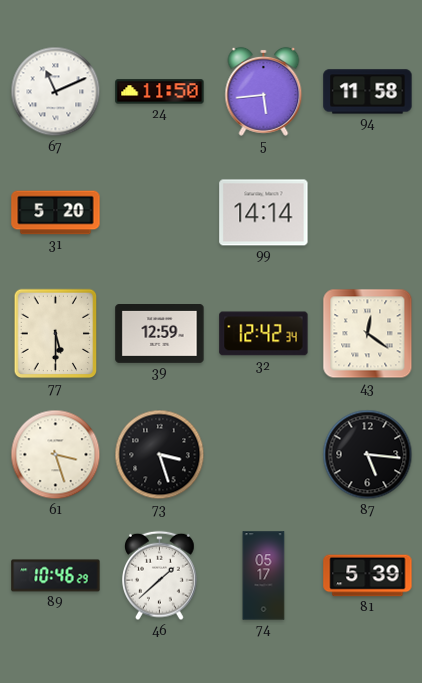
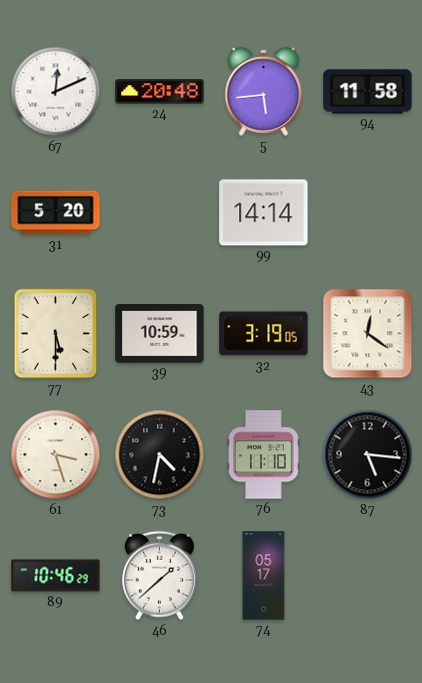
67: 11:11 -> 12:11 (56, 92)
24: 11:50 -> 20:48 (160, 92)
39: 12:59 -> 10:59 (160, 334)
32: 12:42 -> 3:19 (264, 334)
73: 3:27 -> 4:32 (160, 455)
76: none -> 11:10 (264, 455)
81: 5:39 -> none (368, 576)
